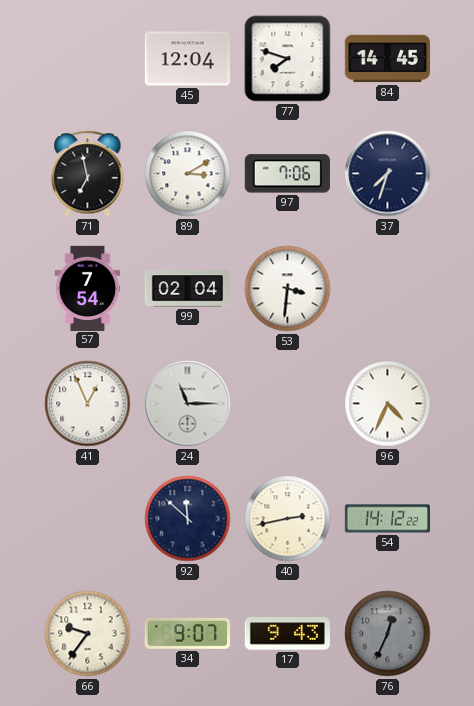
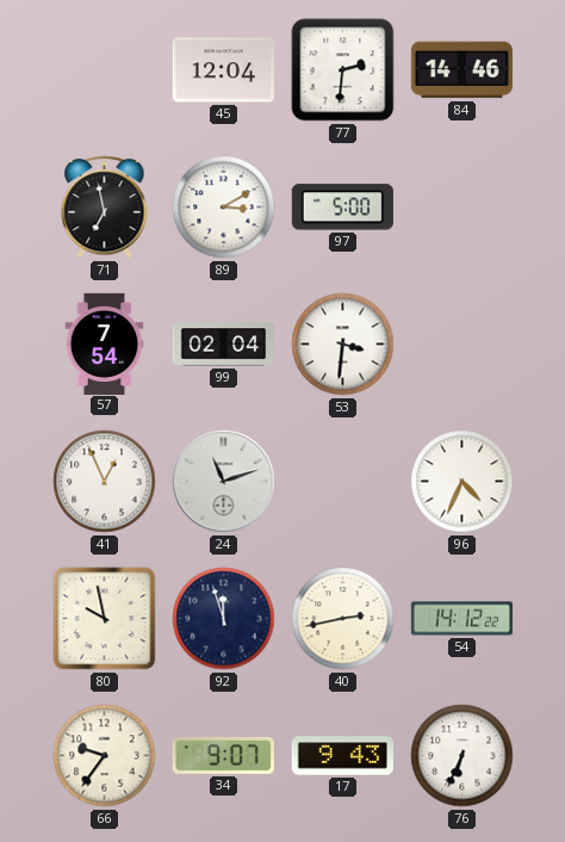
77: 7:48 -> 2:31 (343, 70)
84: 14:45 -> 14:46 (461, 70)
97: 7:06 -> 5:00 (342, 208)
37: 7:33 -> none (388, 174)
24: 11:15 -> 11:12 (224, 482)
80: none -> 9:58 (105, 619)
92: 11:52 -> 11:57 (224, 619)
76: 12:34 -> 6:34 (462, 756)
76 dial: grey -> white (462, 756)
